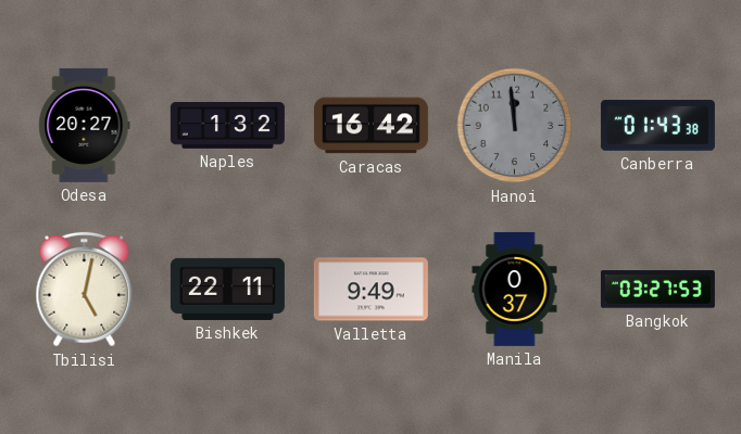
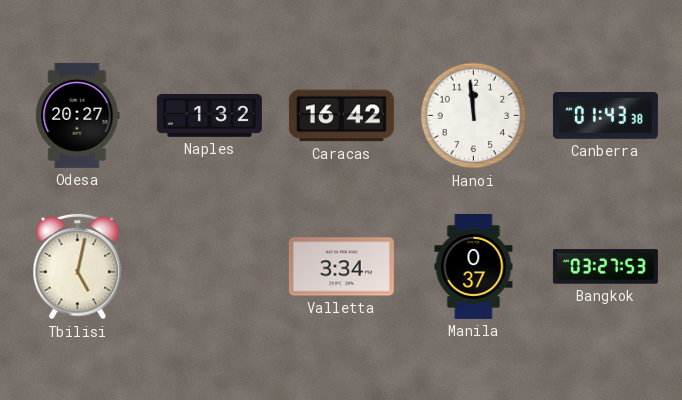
Hanoi dial: grey -> white (474, 116)
Bishkek: 22:11 -> none (227, 289)
Valletta: 9:49 -> 3:34 (341, 267)
